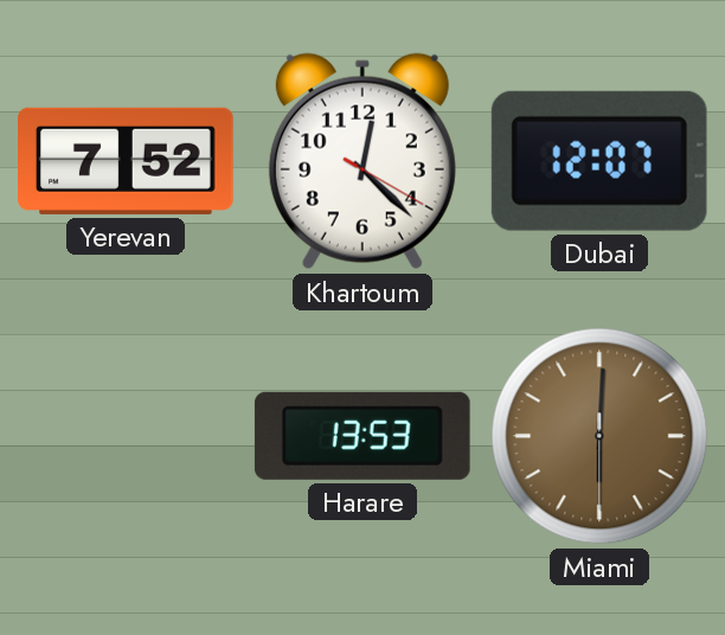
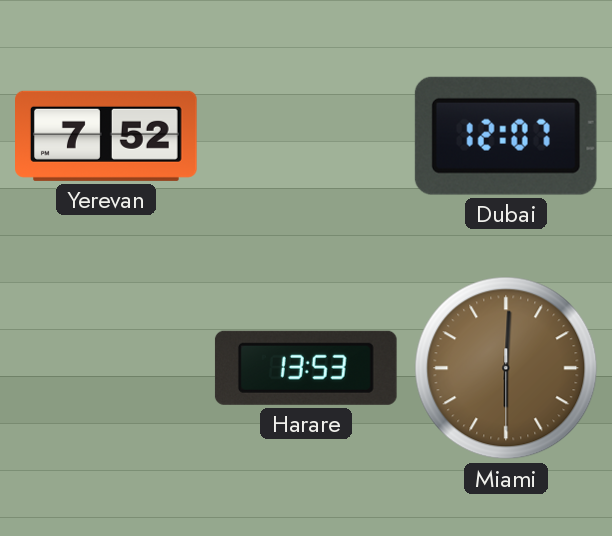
Khartoum: 12:22 -> none (362, 161)
